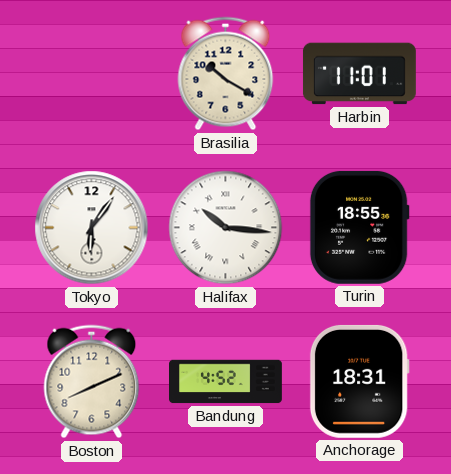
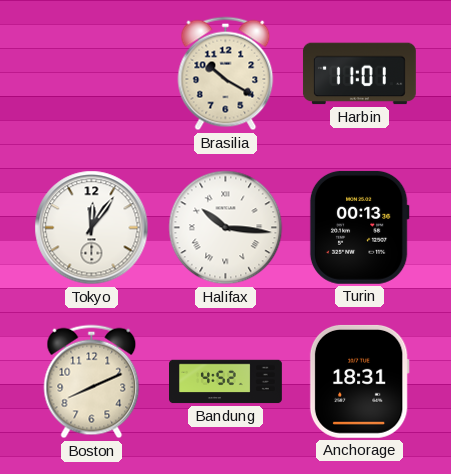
Tokyo: 6:06 -> 12:06 (92, 228)
Turin: 18:55 -> 00:13 (359, 227)
